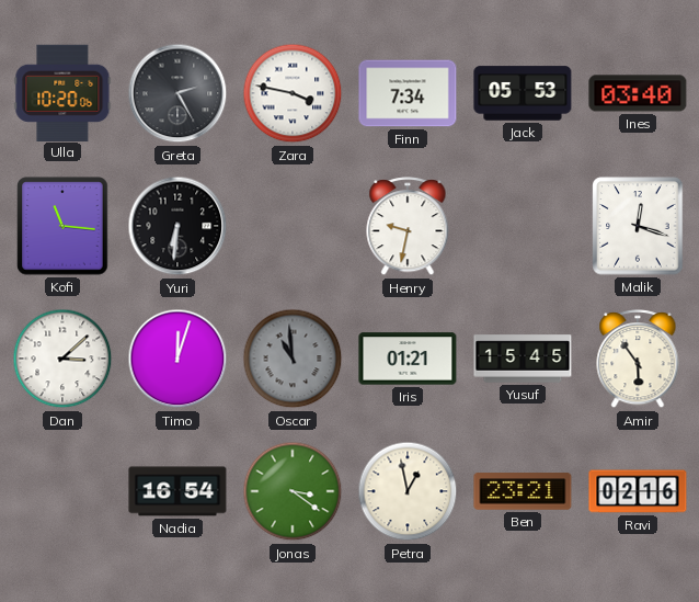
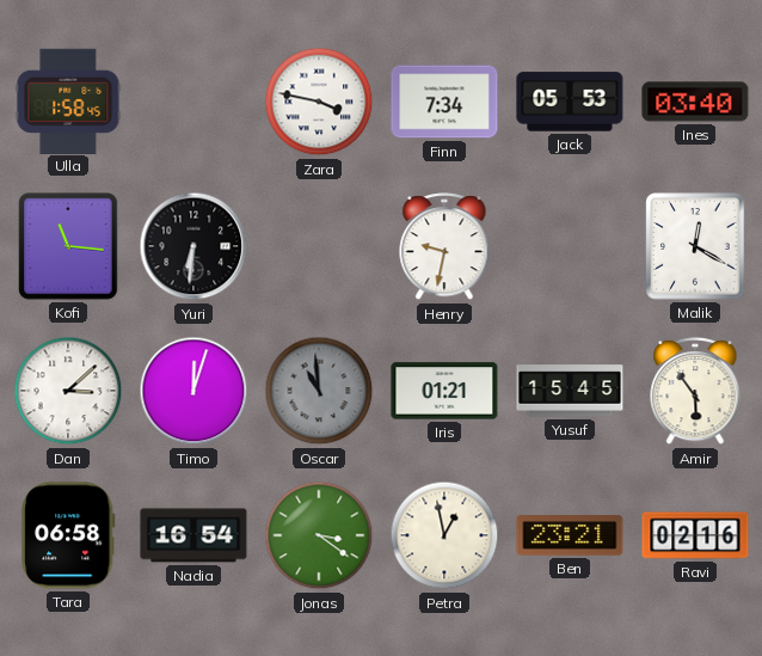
Ulla: 10:20 -> 1:58 (68, 100)
Greta: 2:25 -> none (177, 93)
Malik: 12:18 -> 12:20 (695, 246)
Tara: none -> 06:58 (68, 535)
